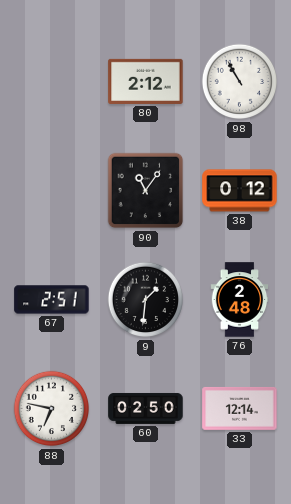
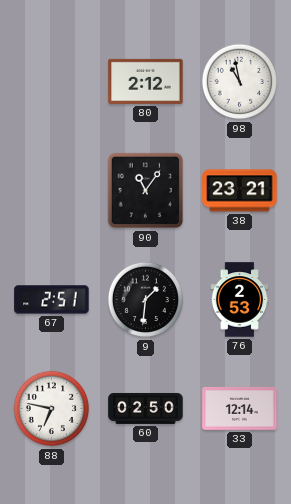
98: 10:55 -> 10:58 (240, 82)
38: 0:12 -> 23:21 (240, 191)
76: 2:48 -> 2:53 (240, 300)
